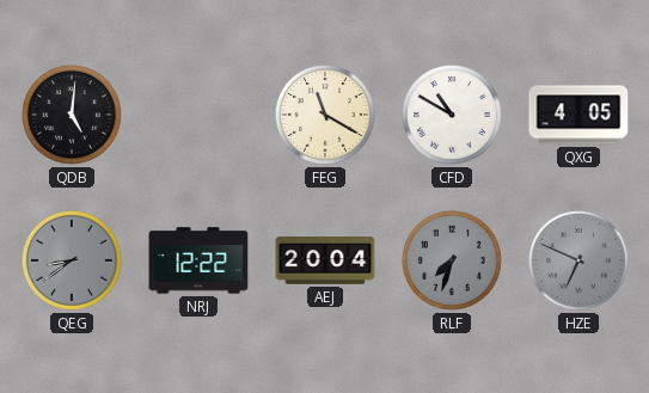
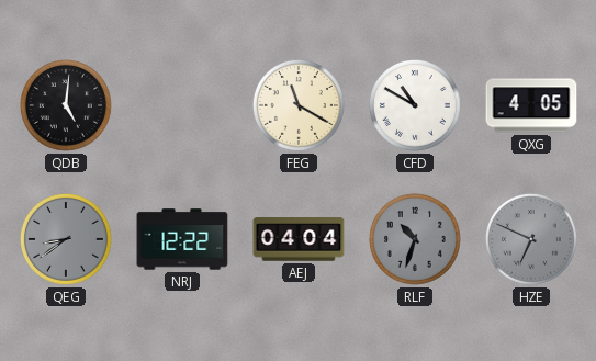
AEJ: 20:04 -> 04:04 (299, 239)
RLF: 7:33 -> 10:33 (415, 239)
